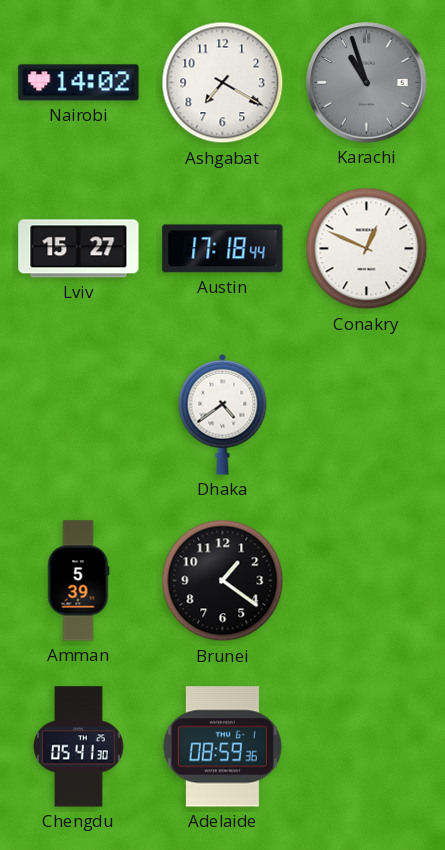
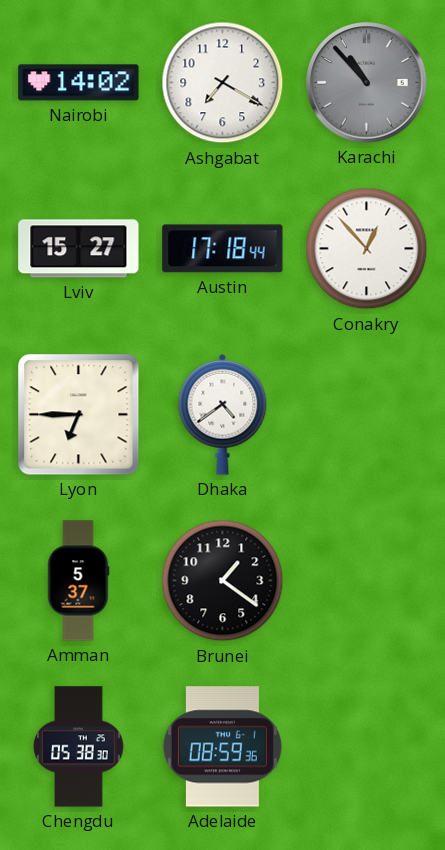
Karachi: 10:57 -> 10:53 (367, 83)
Conakry: 12:49 -> 12:53 (367, 249)
Lyon: none -> 6:45 (79, 415)
Amman: 5:39 -> 5:37 (78, 581)
Chengdu: 05:41 -> 05:38 (79, 747)
